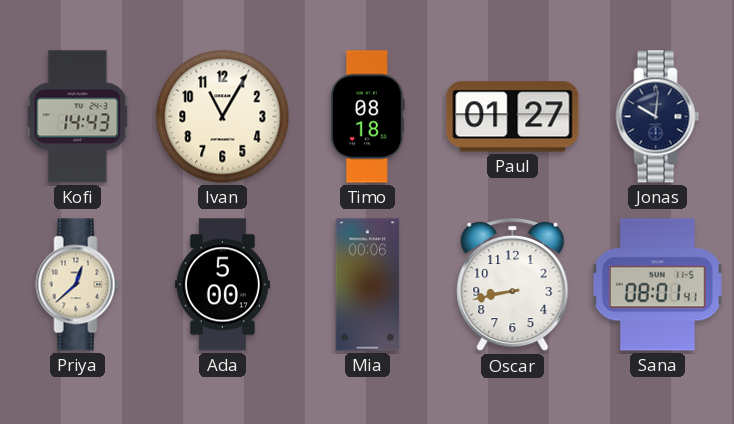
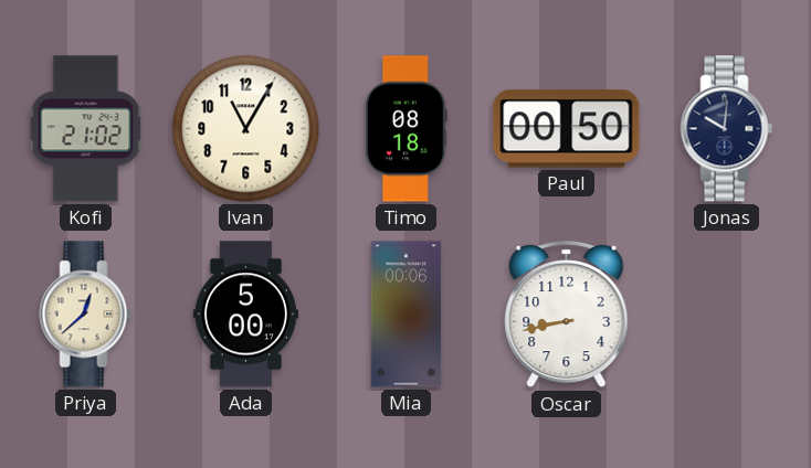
Kofi: 14:43 -> 21:02 (86, 129)
Paul: 01:27 -> 00:50 (567, 129)
Sana: 08:01 -> none (657, 285)
